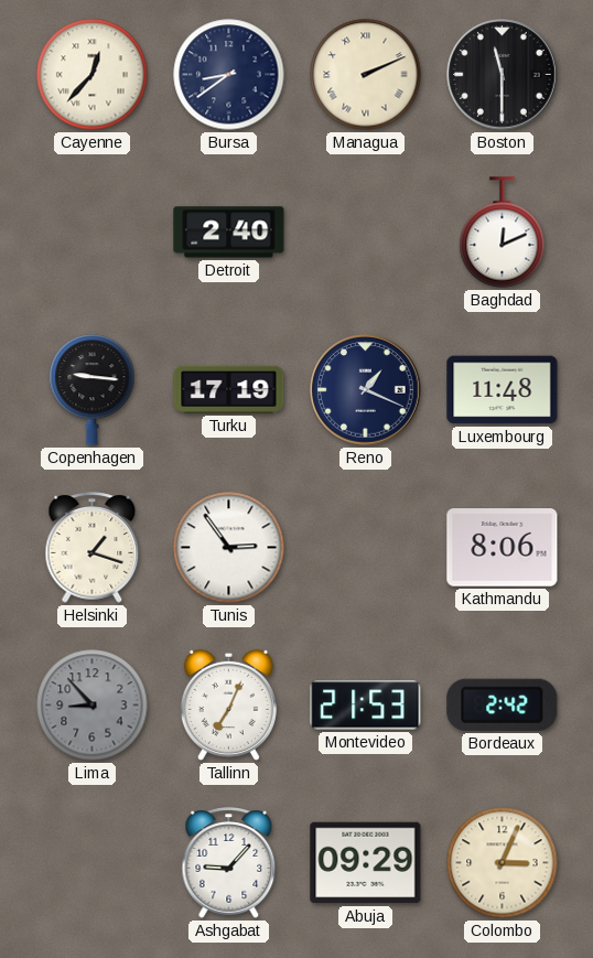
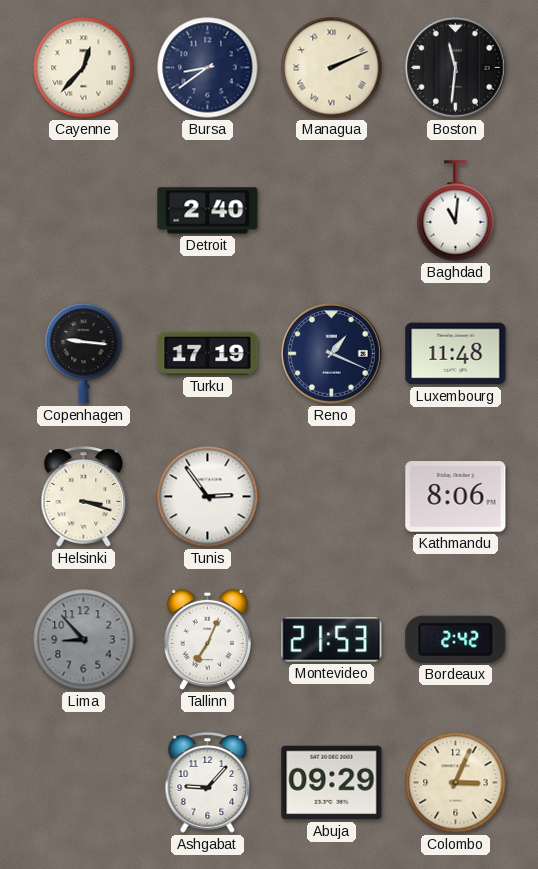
Boston: 11:30 -> 11:31 (456, 68)
Baghdad: 12:11 -> 11:01 (456, 211)
Helsinki: 1:18 -> 3:18 (84, 497)
